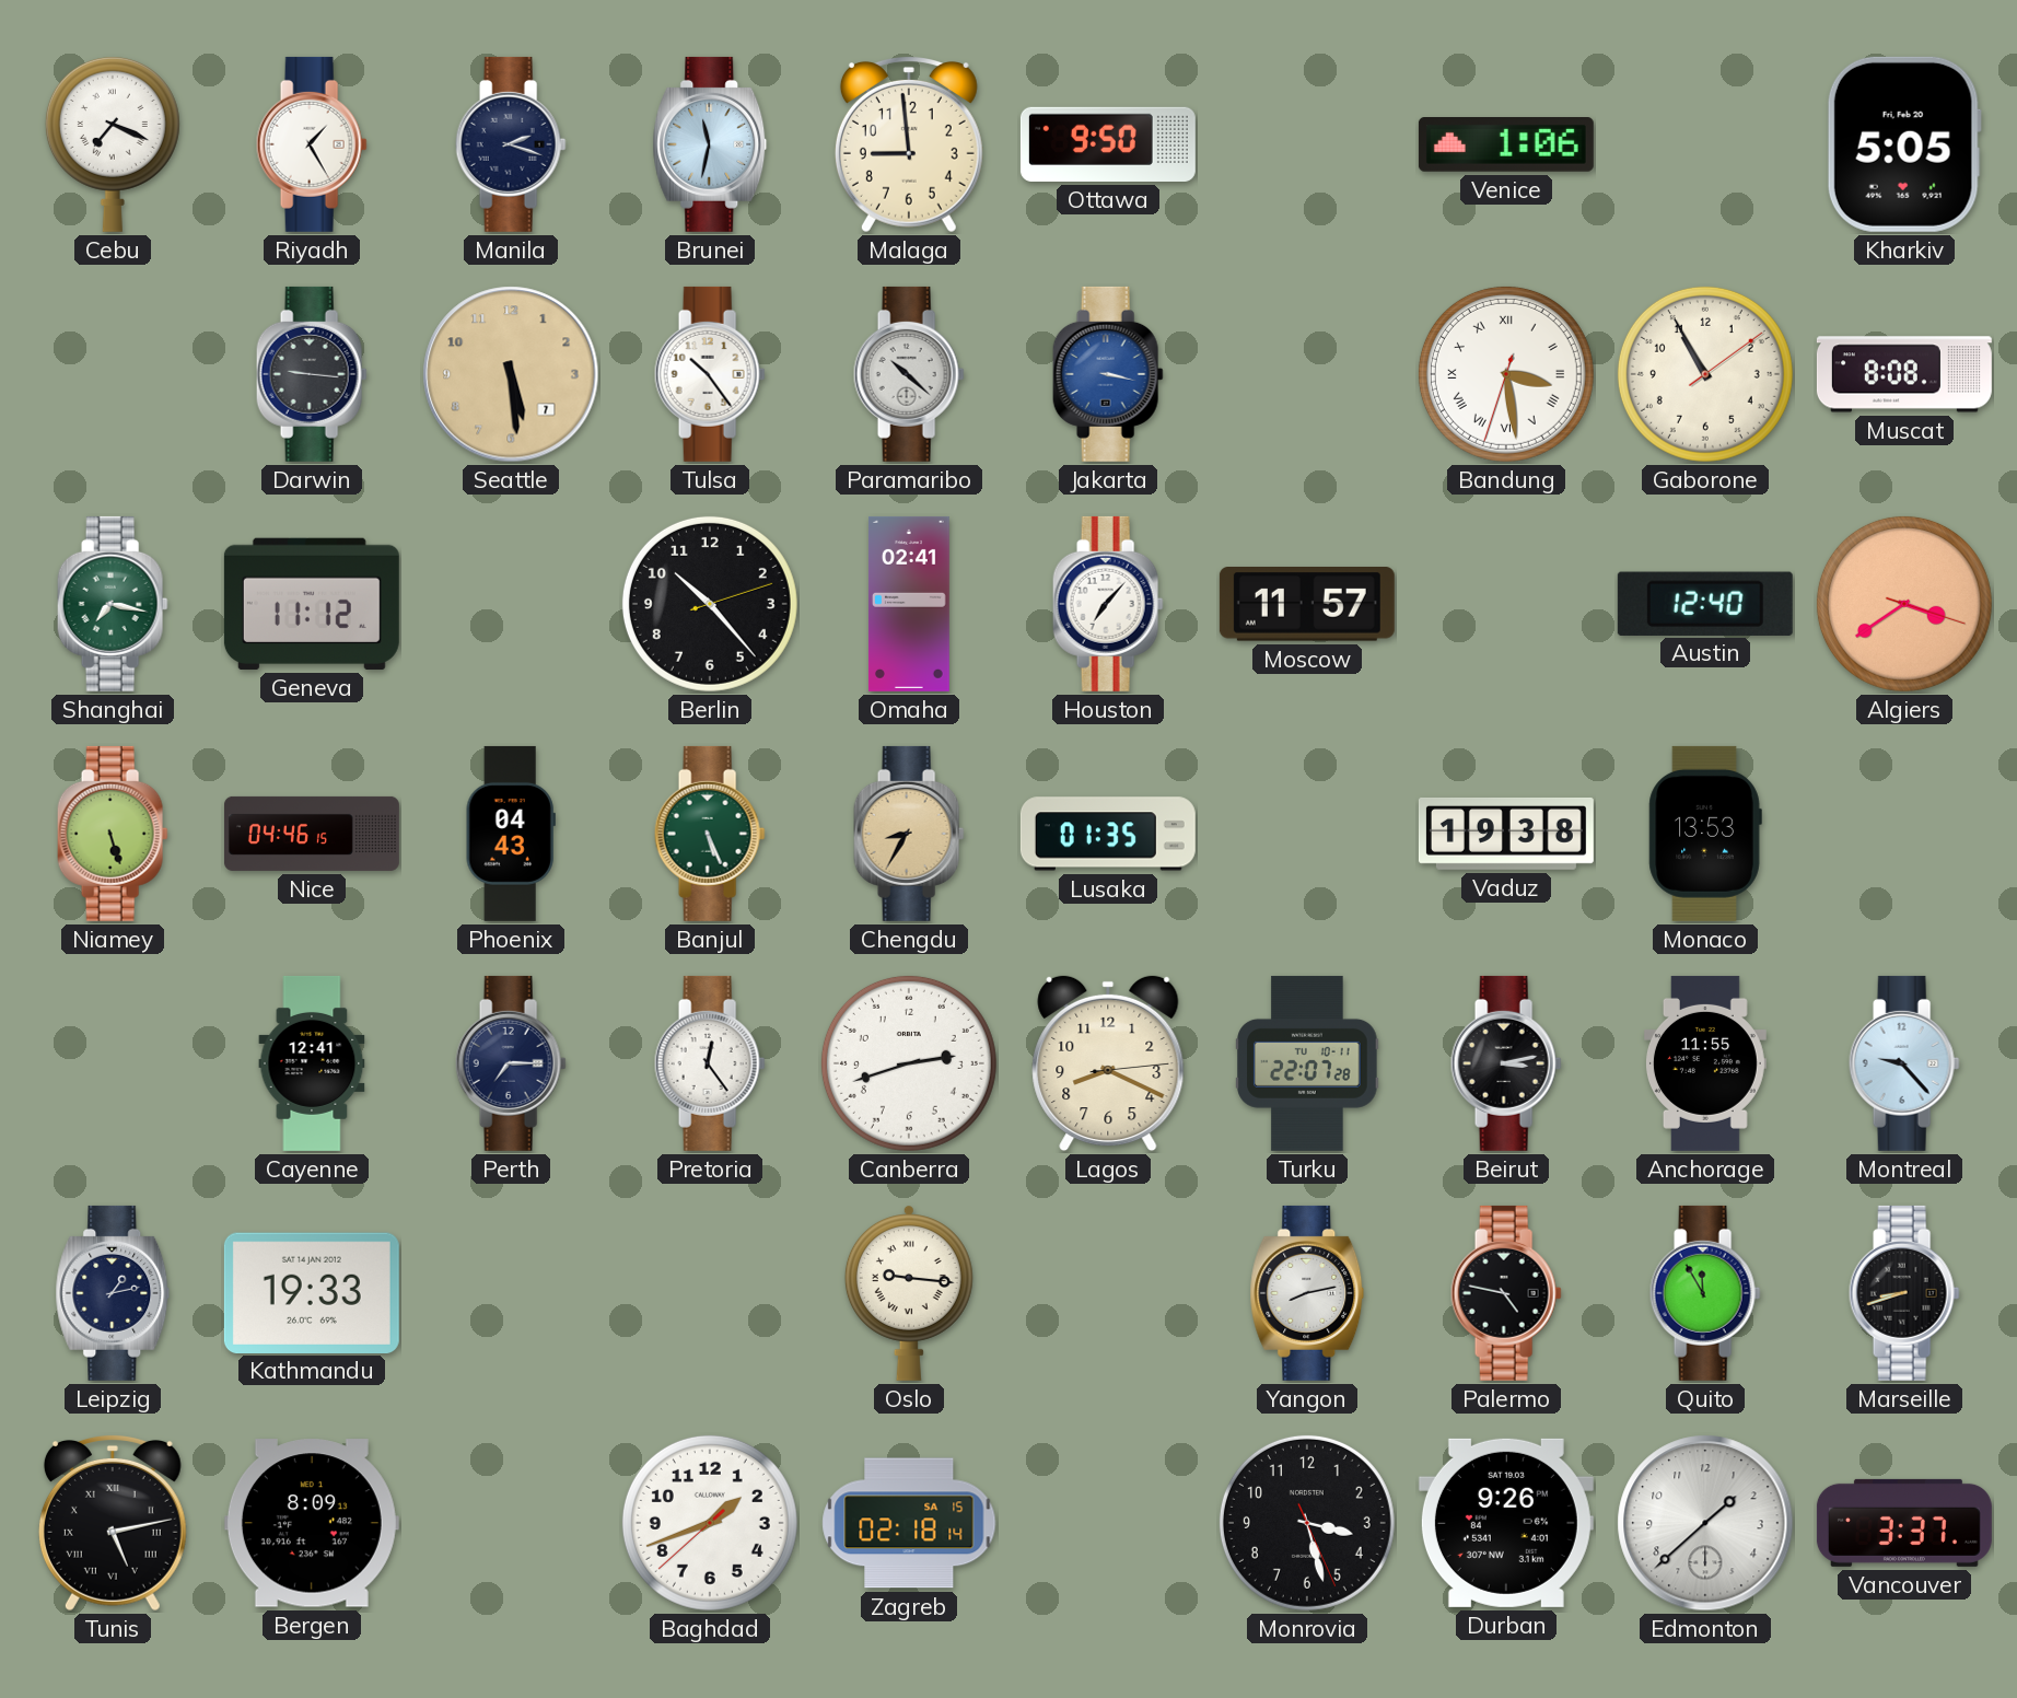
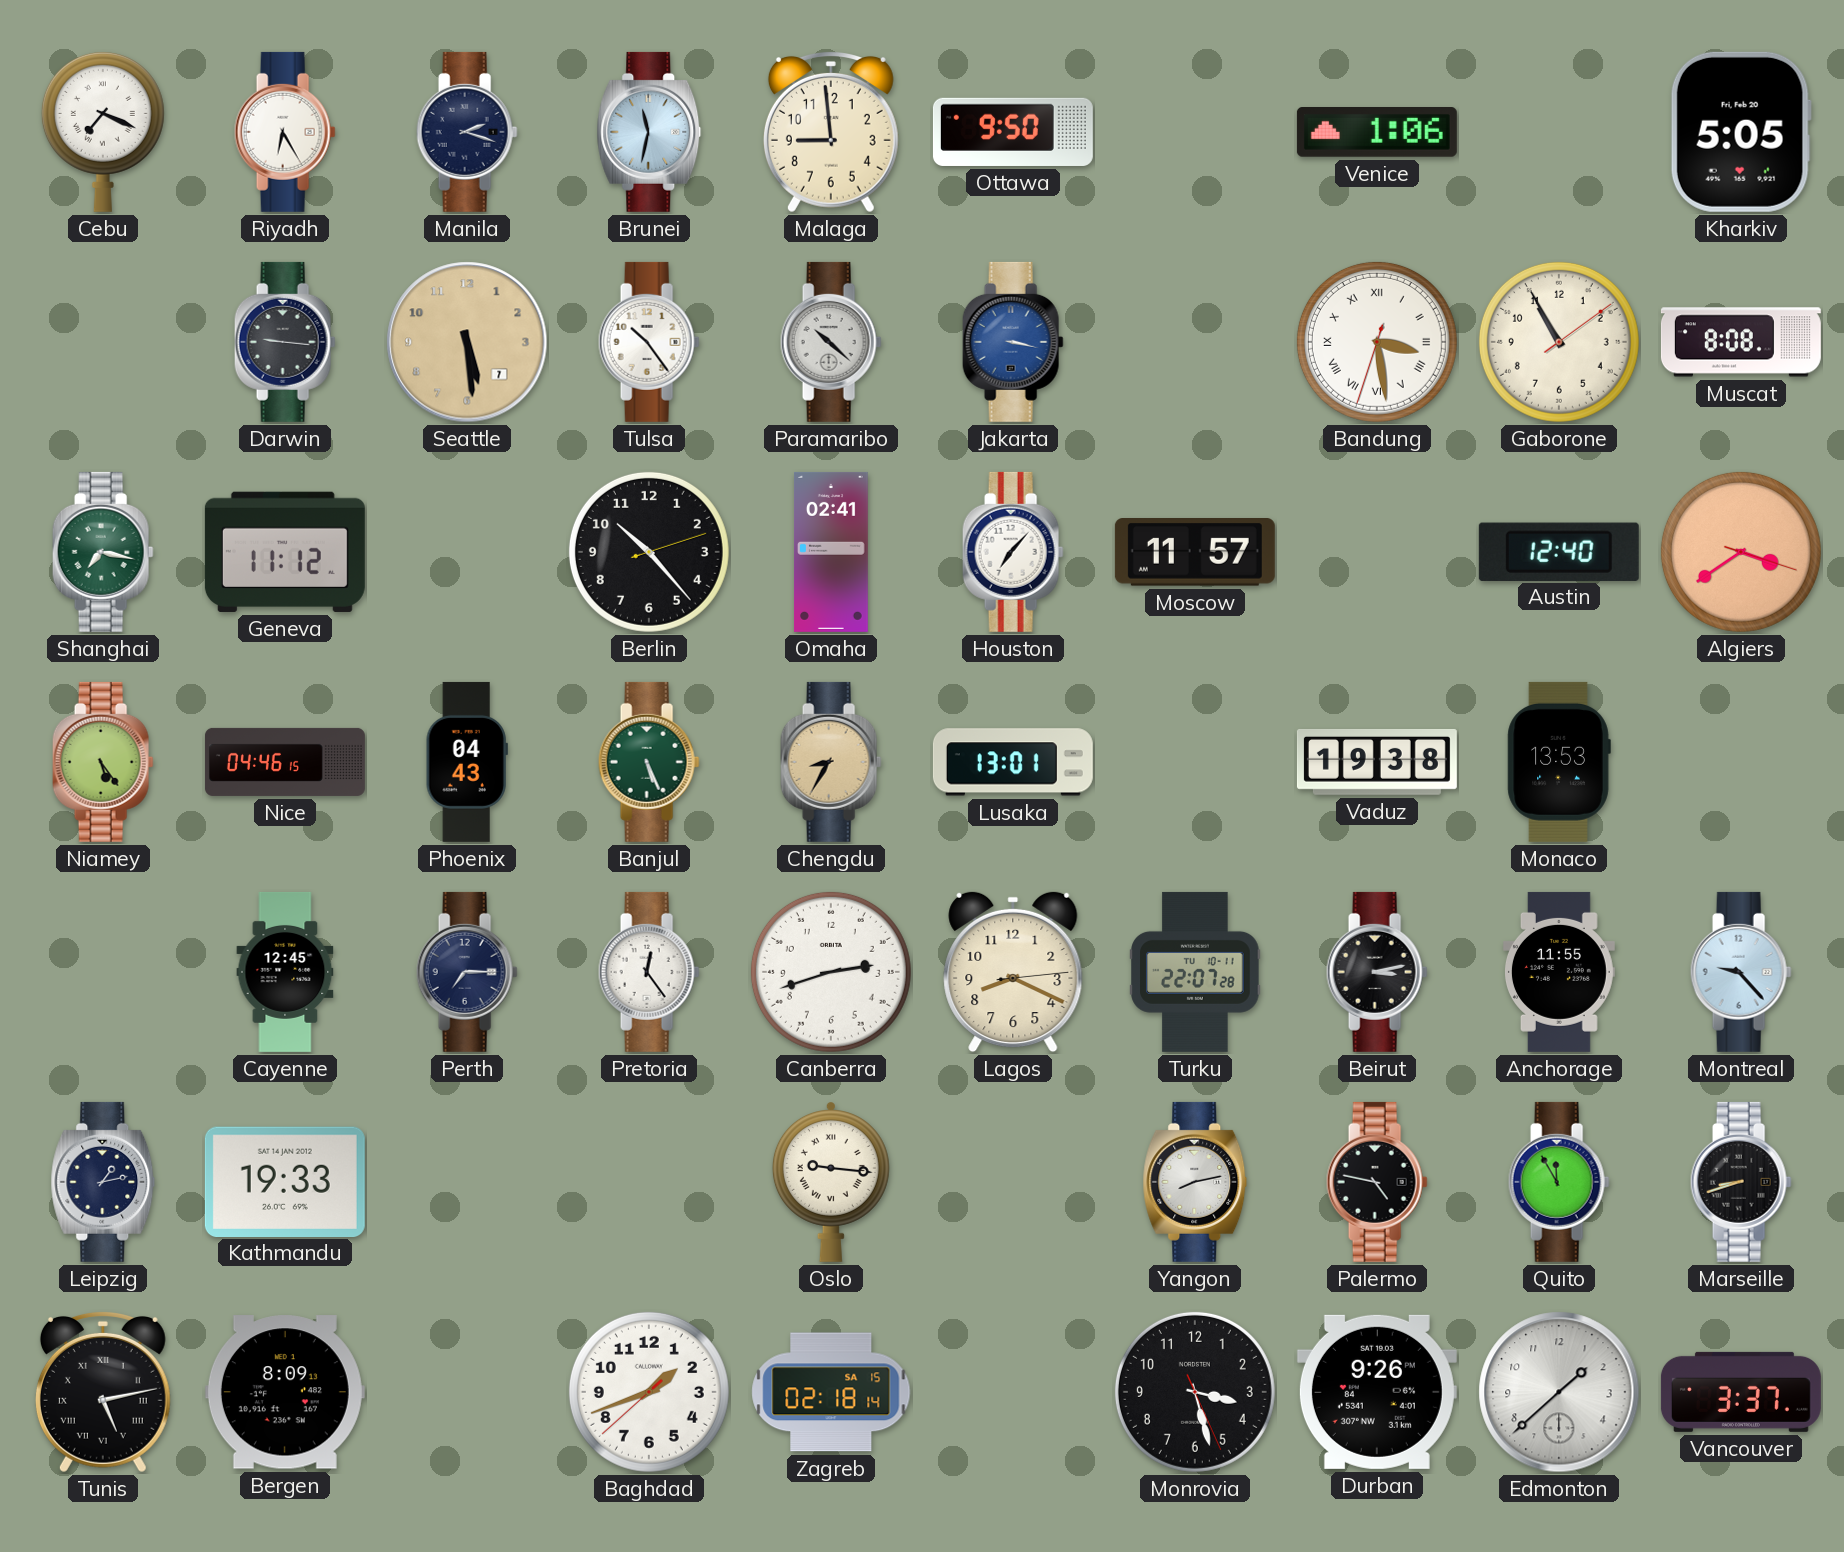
Riyadh: 1:25 -> 6:25 (285, 132)
Niamey: 5:27 -> 5:24 (103, 762)
Lusaka: 01:35 -> 13:01 (1013, 762)
Cayenne: 12:41 -> 12:45 (285, 972)
